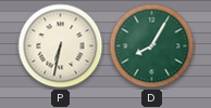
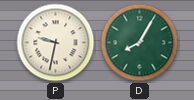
P: 6:32 -> 9:32 (56, 43)
